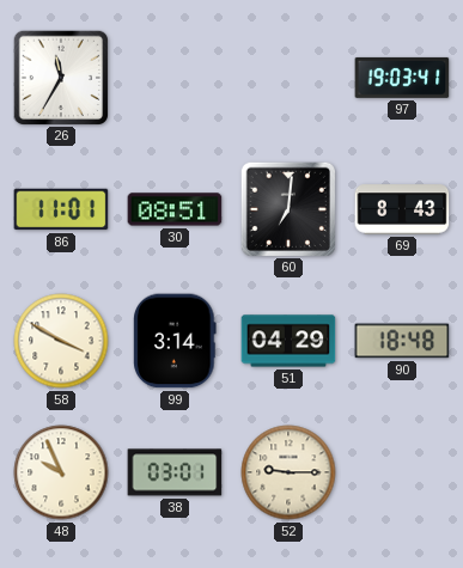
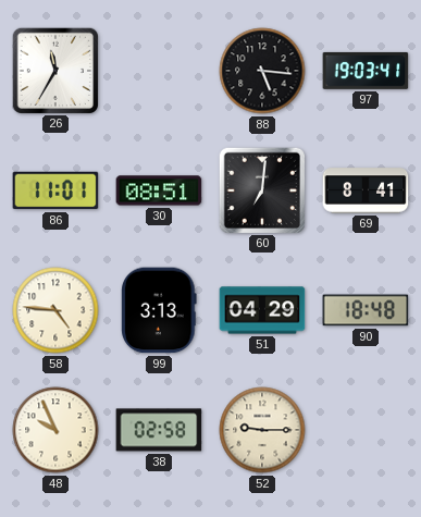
88: none -> 5:16 (262, 71)
69: 8:43 -> 8:41 (366, 190)
58: 3:50 -> 4:46 (55, 310)
99: 3:14 -> 3:13 (159, 310)
38: 03:01 -> 02:58 (159, 430)
